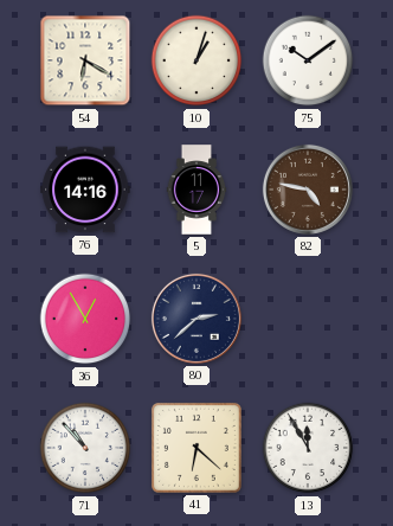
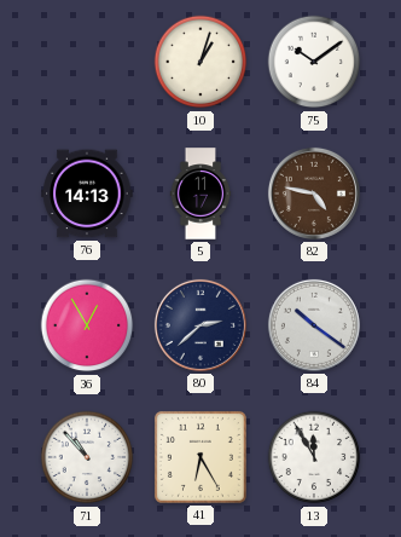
54: 6:20 -> none (85, 60)
76: 14:16 -> 14:13 (87, 194)
84: none -> 10:21 (314, 325)
41: 6:22 -> 6:25 (200, 457)
